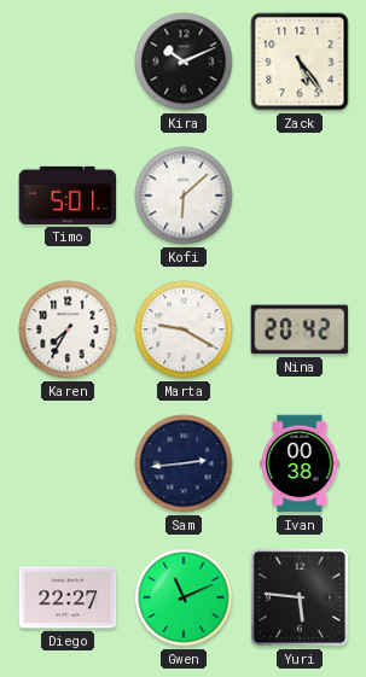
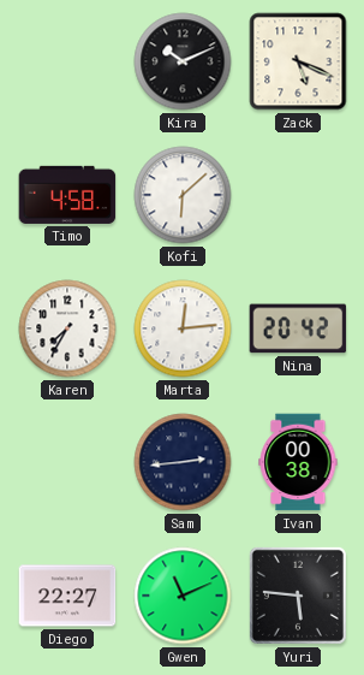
Zack: 5:24 -> 5:19 (298, 61)
Timo: 5:01 -> 4:58 (67, 195)
Marta: 9:20 -> 12:14 (183, 328)
